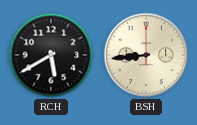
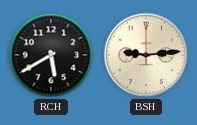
BSH: 8:44 -> 9:14 (146, 55)
